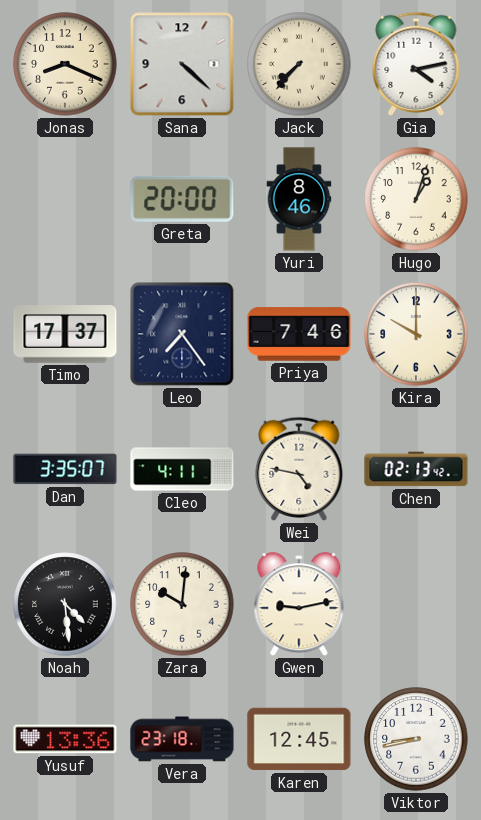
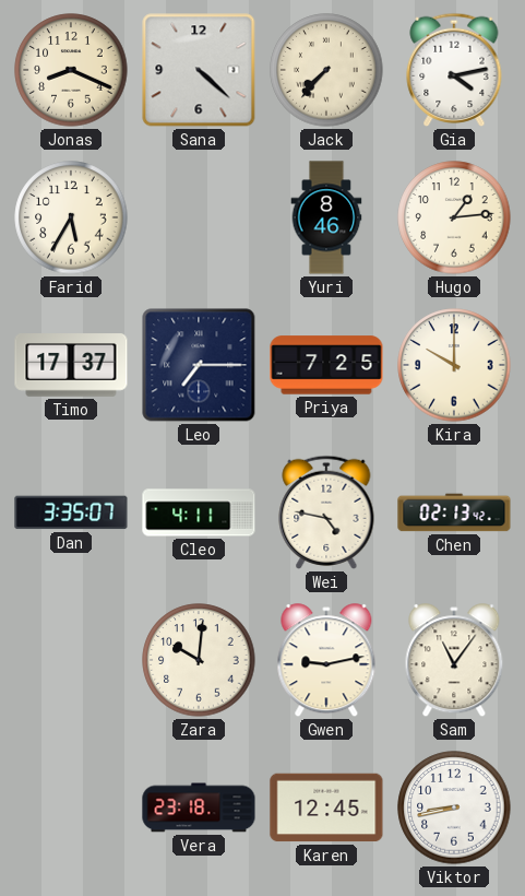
Farid: none -> 5:35 (71, 217)
Greta: 20:00 -> none (182, 199)
Hugo: 1:03 -> 1:14 (454, 217)
Leo: 7:24 -> 7:15 (199, 365)
Priya: 7:46 -> 7:25 (326, 365)
Noah: 4:29 -> none (65, 604)
Sam: none -> 11:06 (454, 661)
Yusuf: 13:36 -> none (65, 739)
